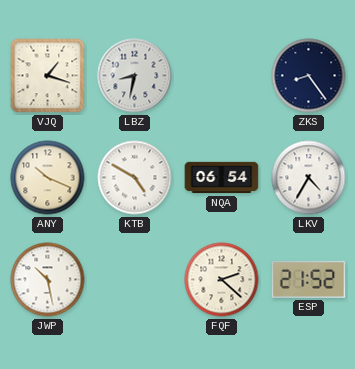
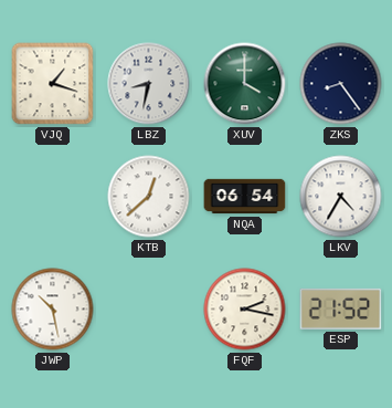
XUV: none -> 4:00 (245, 84)
ANY: 10:19 -> none (48, 178)
KTB: 4:50 -> 12:38 (149, 197)
FQF: 2:22 -> 2:17 (245, 310)
